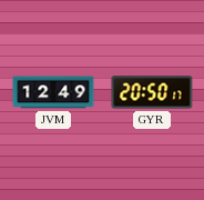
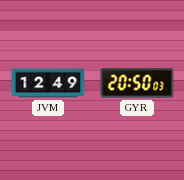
GYR: 20:50:17 -> 20:50:03 (137, 83)
